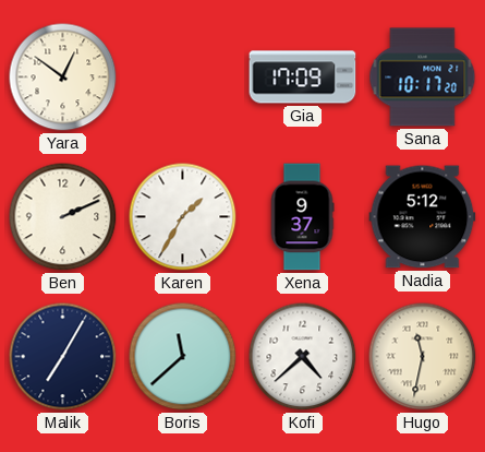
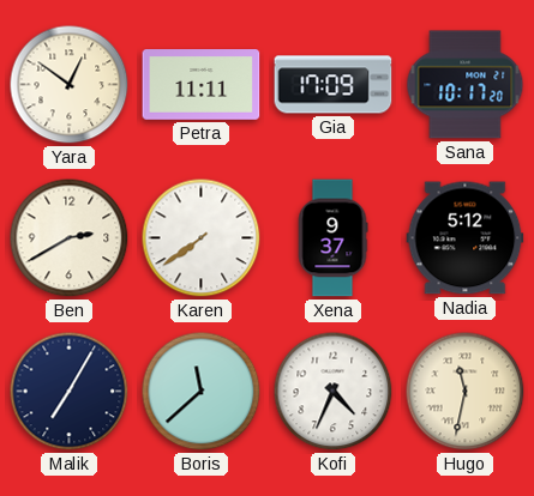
Petra: none -> 11:11 (202, 85)
Ben: 2:11 -> 2:40 (70, 238)
Karen: 1:35 -> 7:39 (202, 238)
Kofi: 4:38 -> 4:34 (334, 392)
